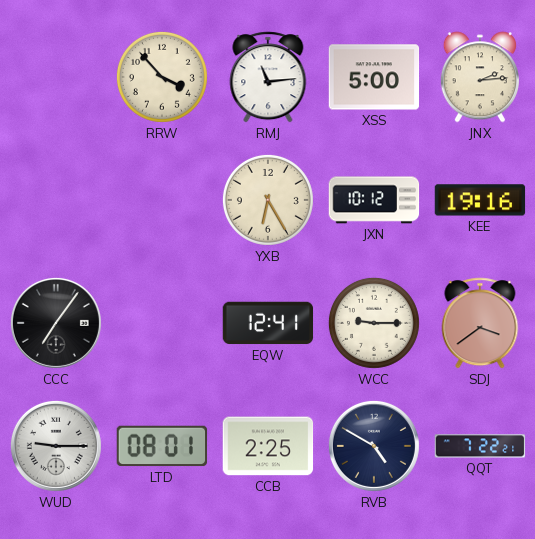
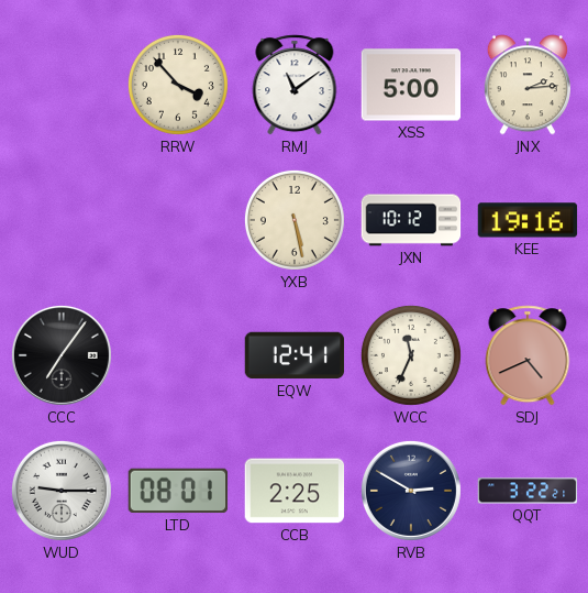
RMJ: 11:14 -> 11:09 (295, 85)
YXB: 6:25 -> 5:28 (295, 220)
WCC: 9:15 -> 11:34 (411, 355)
SDJ: 3:39 -> 4:41 (528, 355)
RVB: 4:50 -> 2:50 (411, 491)
QQT: 7:22 -> 3:22 (528, 491)
